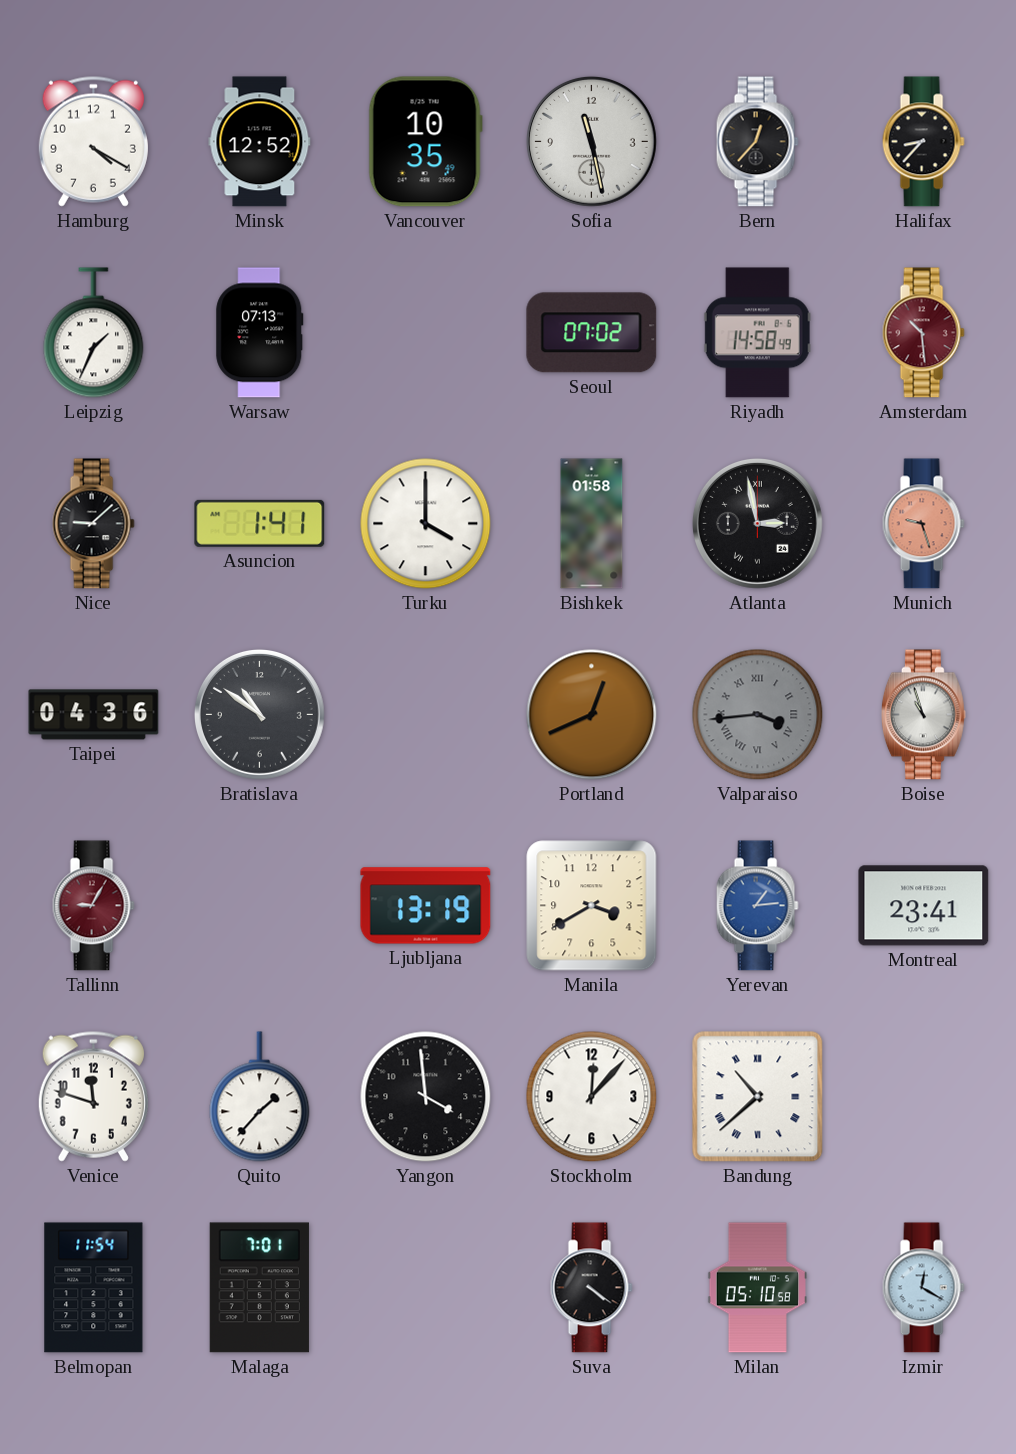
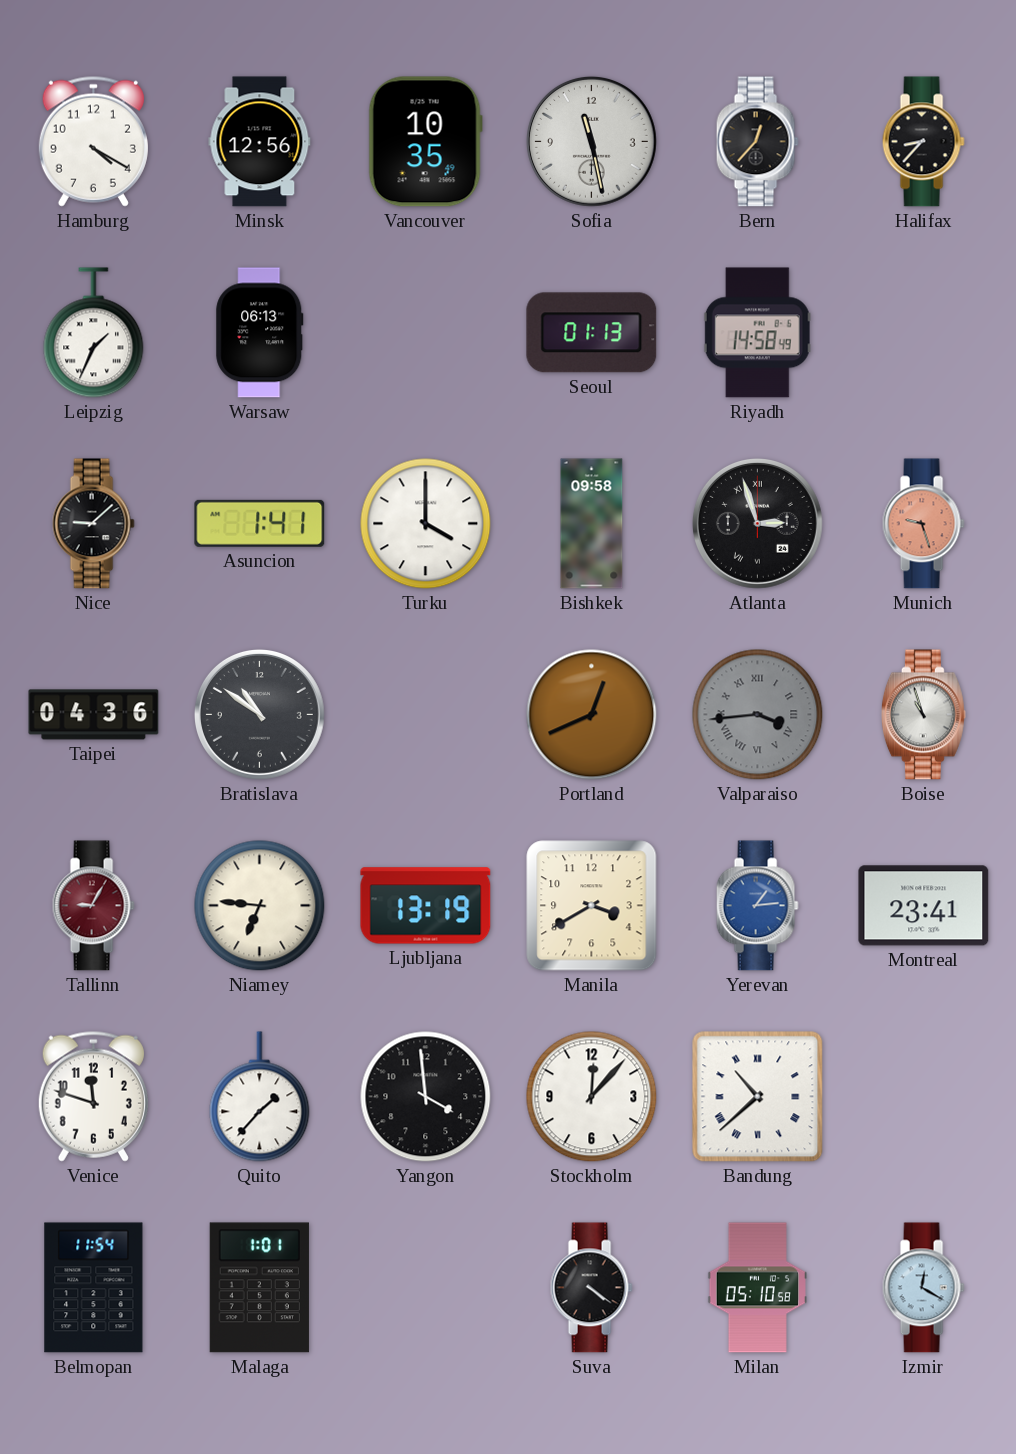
Minsk: 12:52 -> 12:56 (260, 142)
Warsaw: 07:13 -> 06:13 (260, 333)
Seoul: 07:02 -> 01:13 (592, 333)
Amsterdam: 10:29 -> none (923, 333)
Bishkek: 01:58 -> 09:58 (592, 524)
Atlanta: 2:58 -> 2:57 (757, 523)
Niamey: none -> 6:46 (260, 906)
Malaga: 7:01 -> 1:01 (259, 1288)
